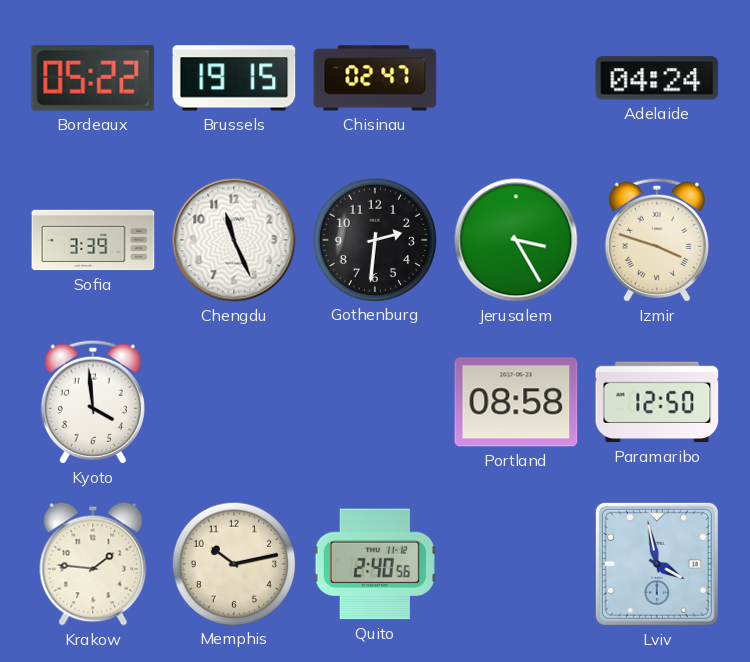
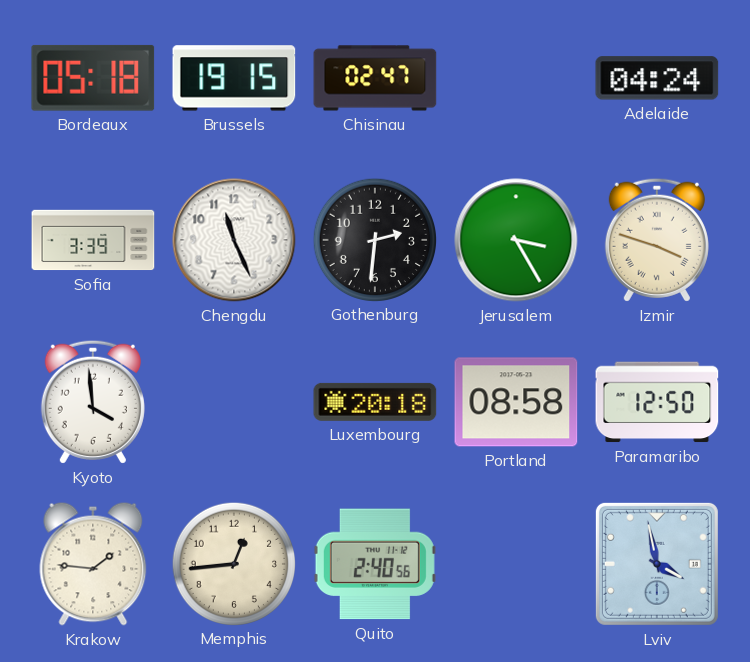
Bordeaux: 05:22 -> 05:18 (93, 78)
Luxembourg: none -> 20:18 (375, 402)
Memphis: 10:13 -> 12:44 (233, 563)
